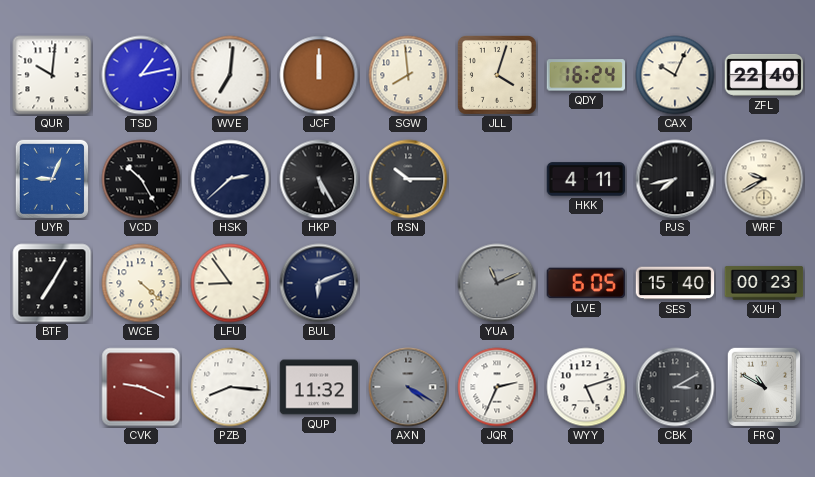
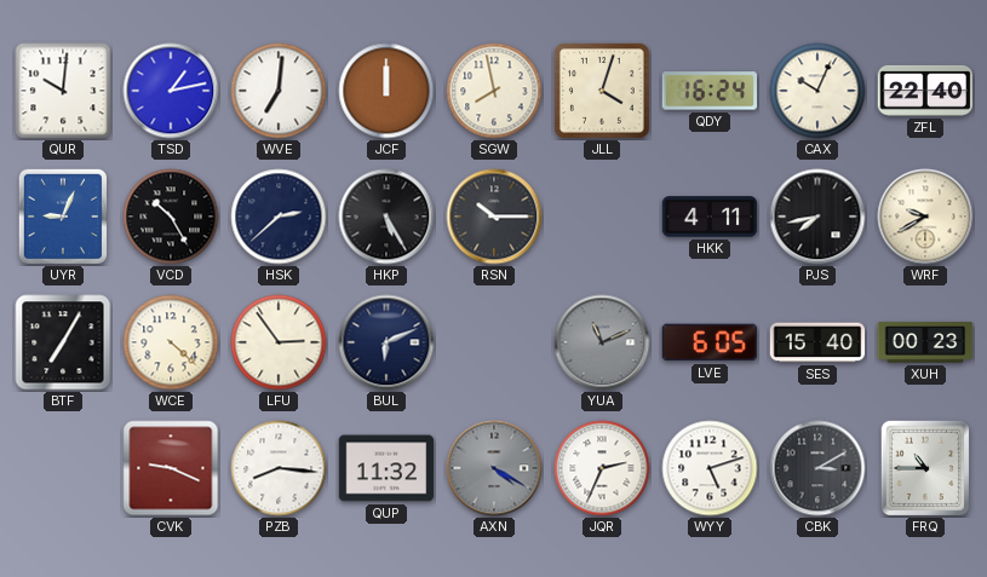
SGW: 7:59 -> 7:58 (494, 91)
LFU: 8:54 -> 2:54 (279, 342)
FRQ: 10:50 -> 10:45 (924, 467)
